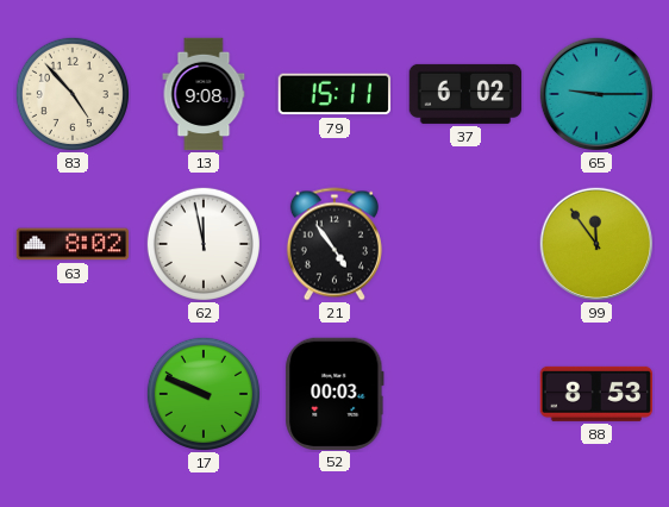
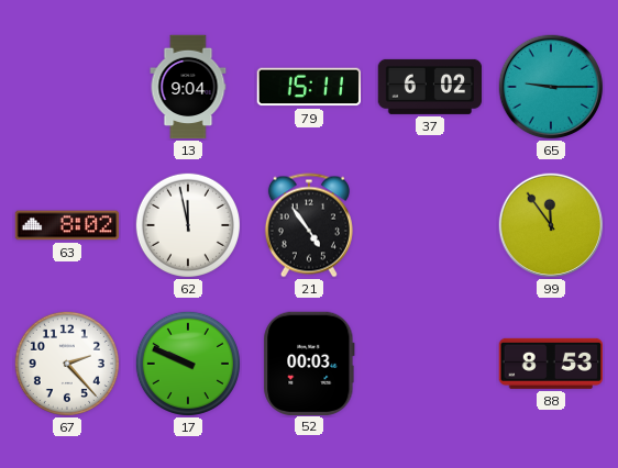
83: 4:53 -> none (73, 94)
13: 9:08 -> 9:04 (188, 87)
67: none -> 2:23 (67, 364)
